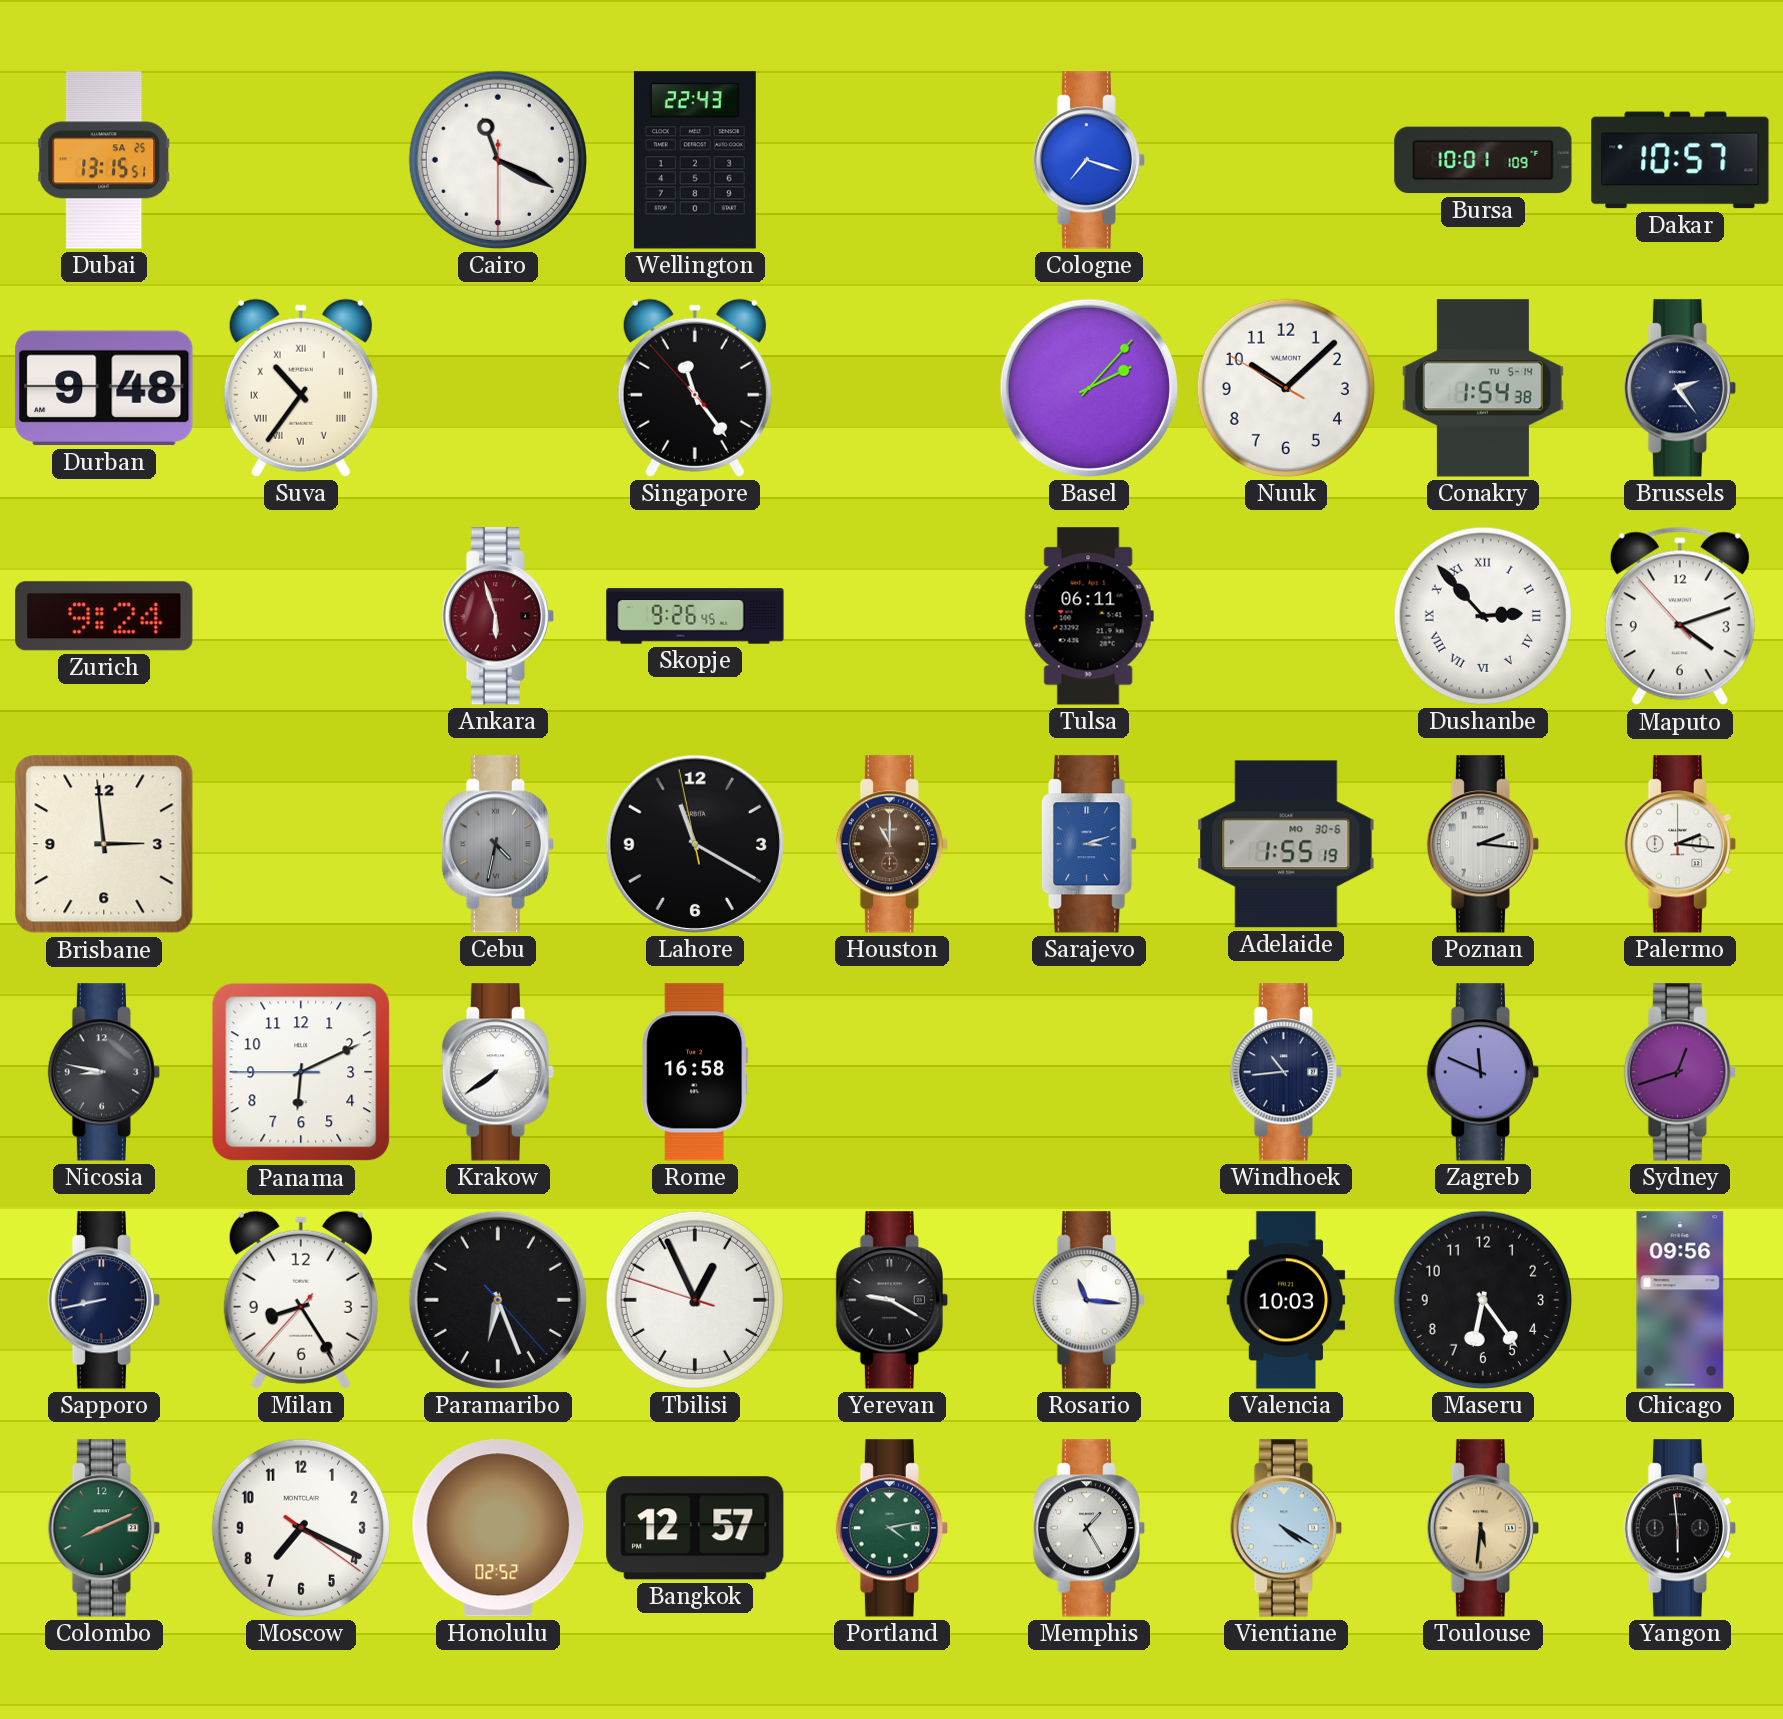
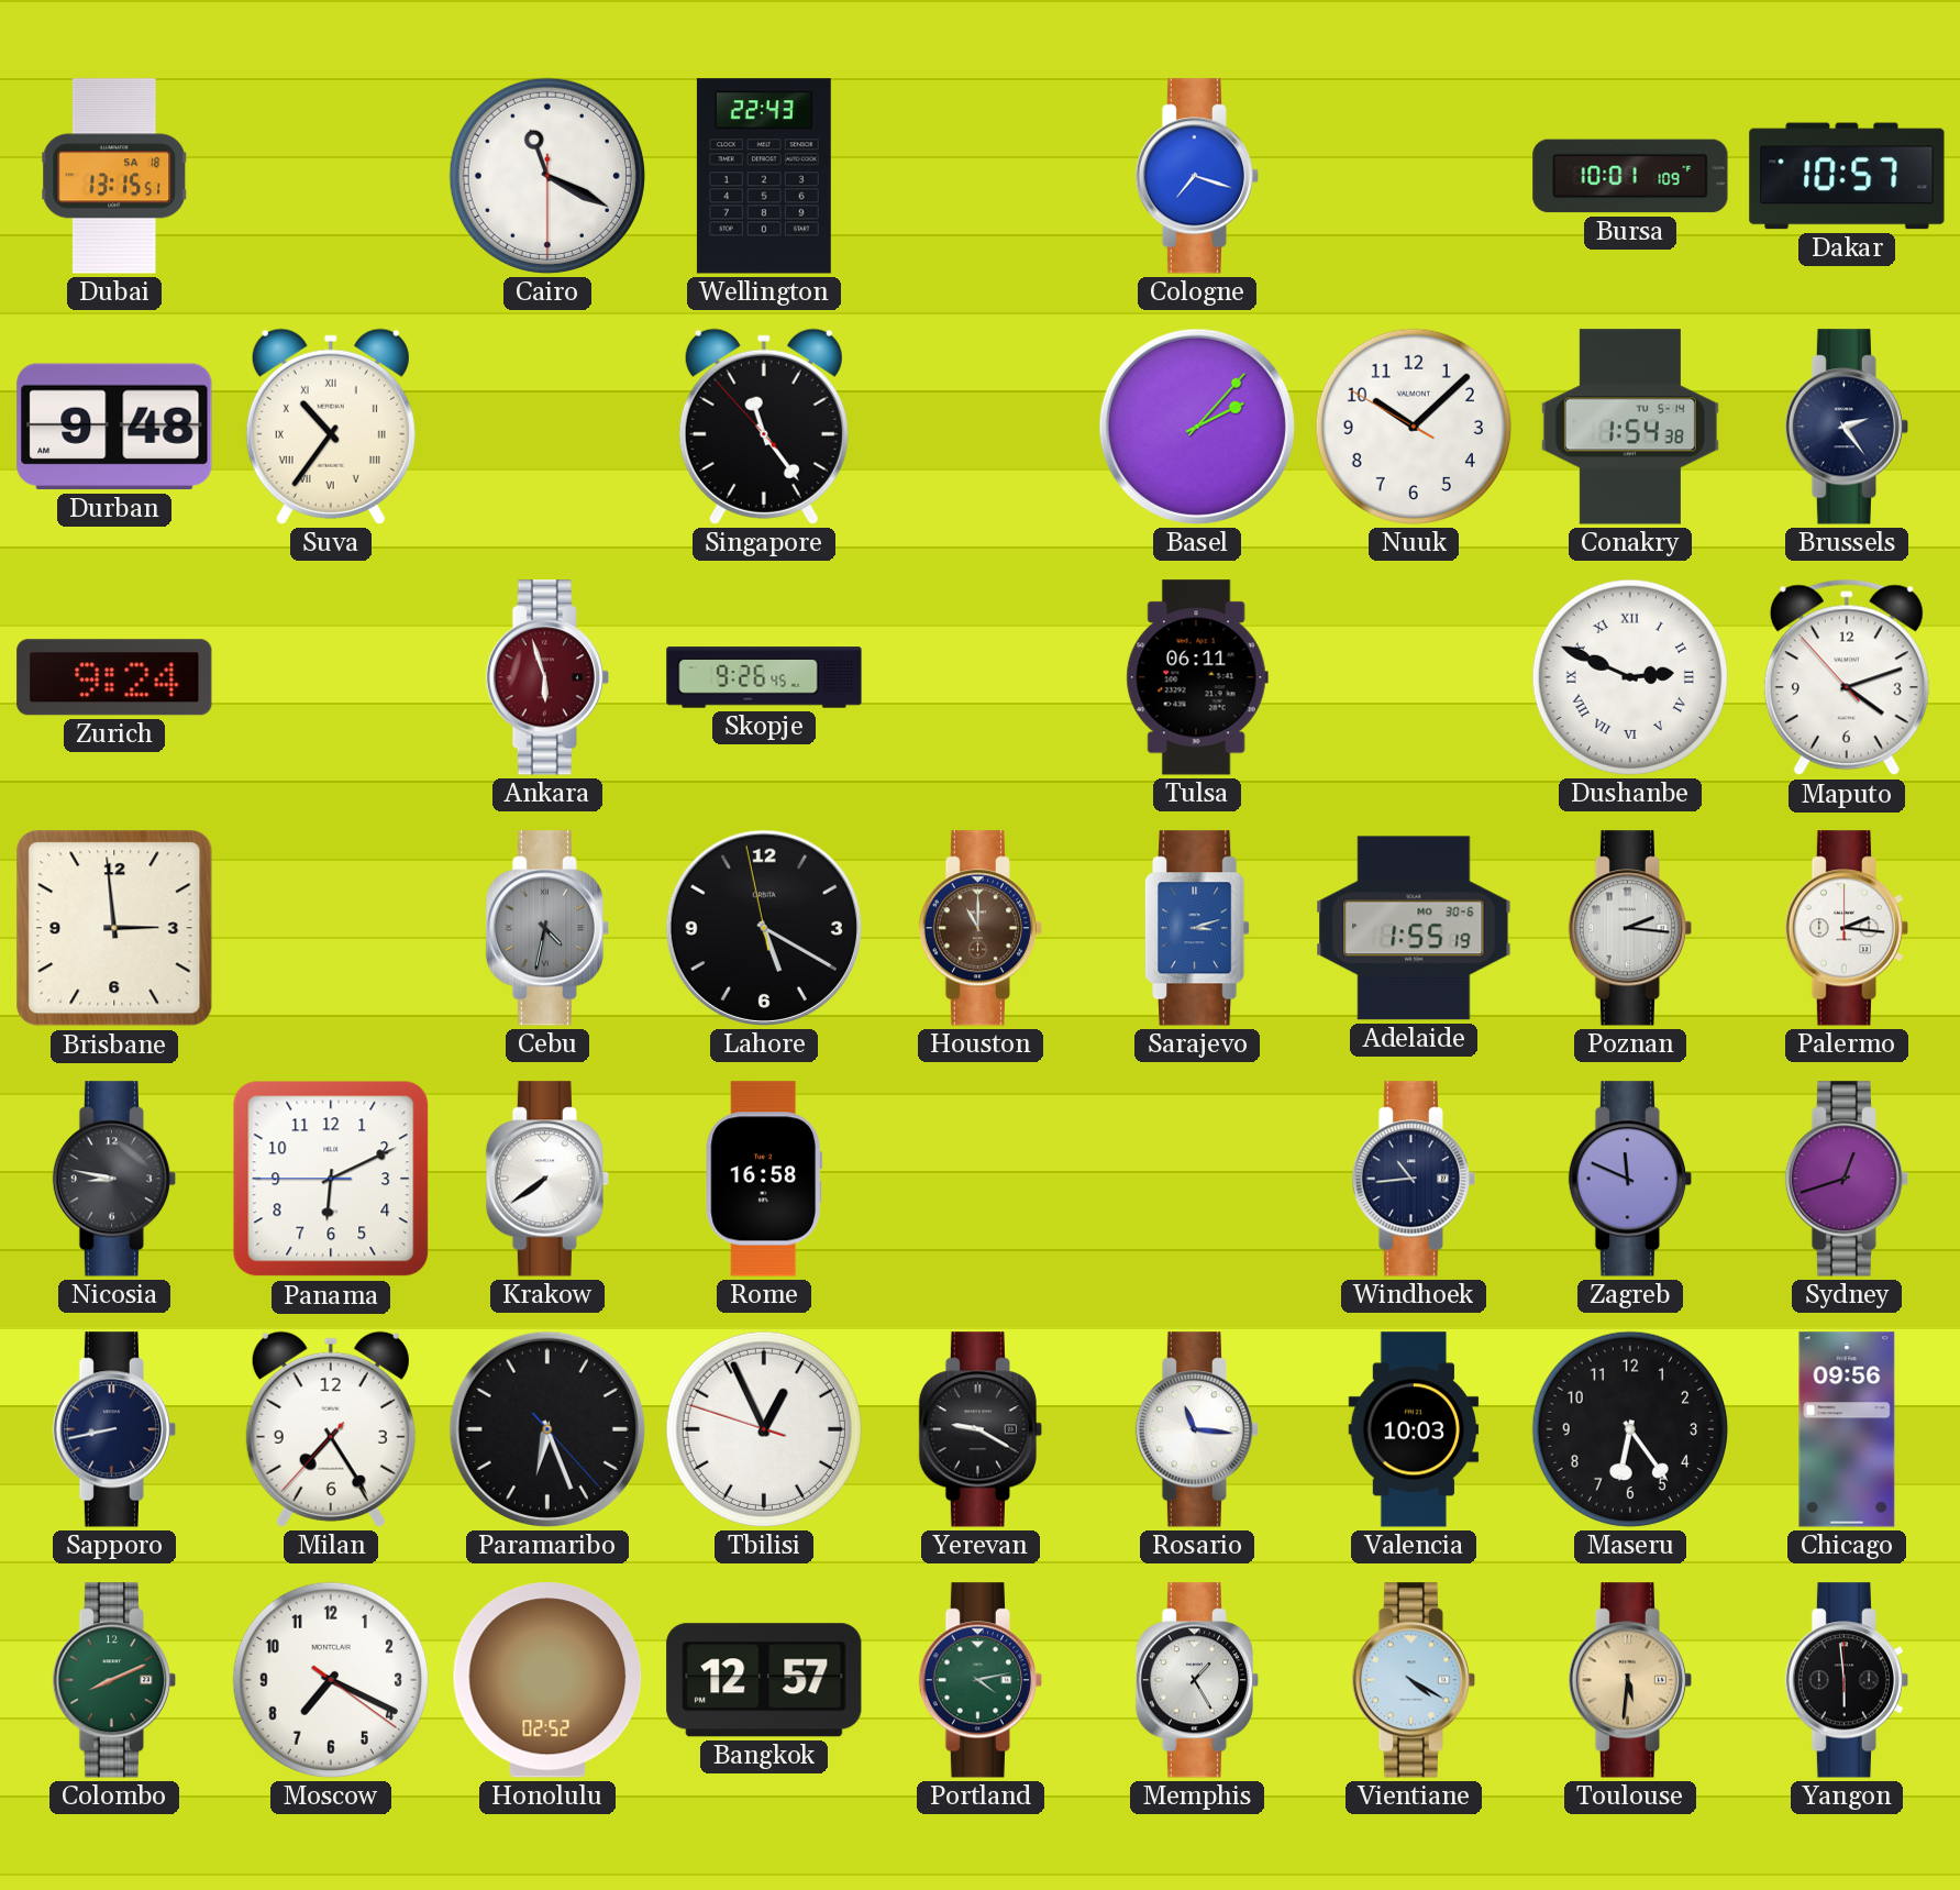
Dubai date: SA 25 -> SA 18 (115, 176)
Dushanbe: 2:53 -> 2:49 (1630, 677)
Lahore: 11:19 -> 5:19 (764, 928)
Milan: 8:24 -> 7:24 (331, 1429)
